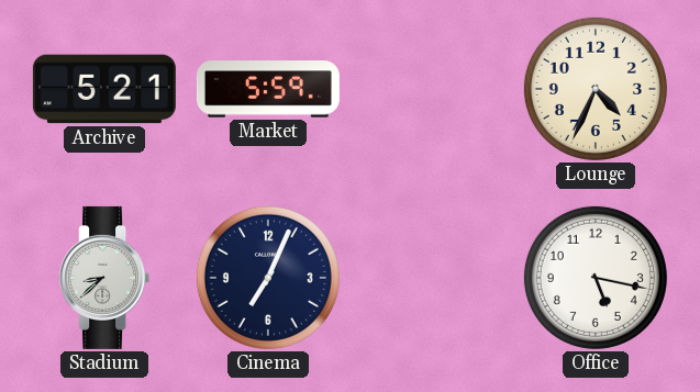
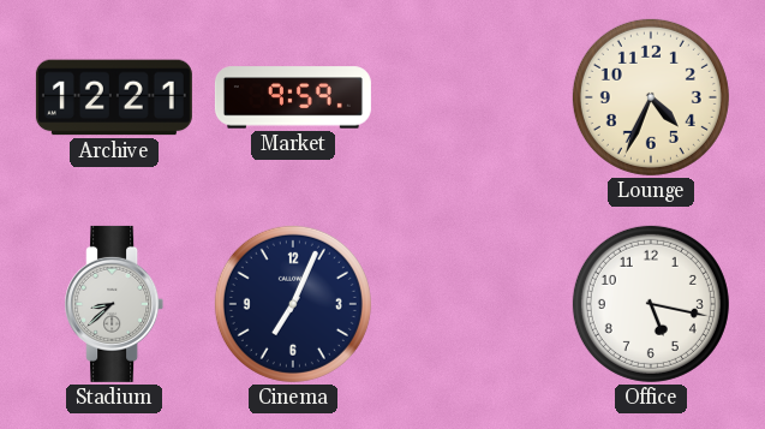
Archive: 5:21 -> 12:21 (114, 97)
Market: 5:59 -> 9:59 (293, 97)
